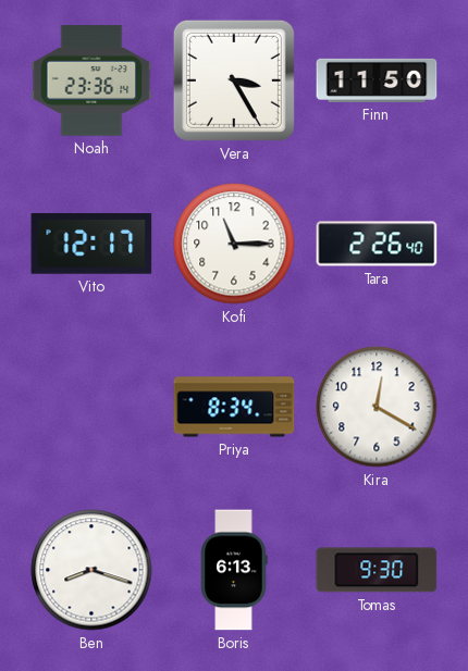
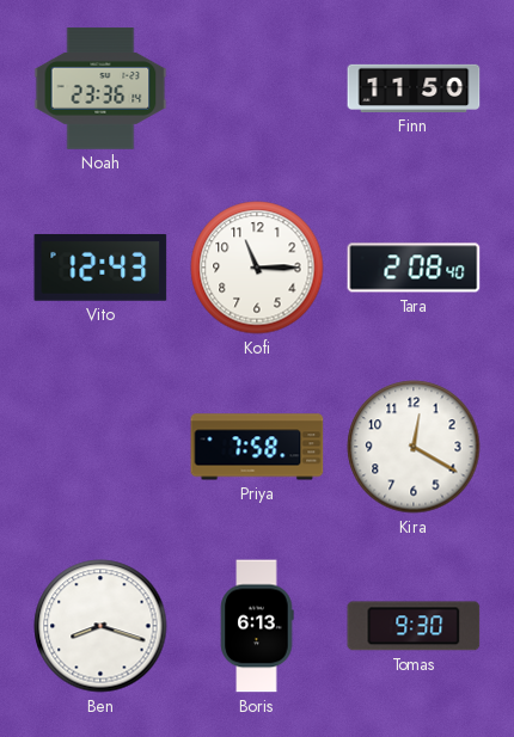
Vera: 3:25 -> none (234, 80)
Vito: 12:17 -> 12:43 (100, 268)
Tara: 2:26 -> 2:08 (414, 268)
Priya: 8:34 -> 7:58 (257, 447)
